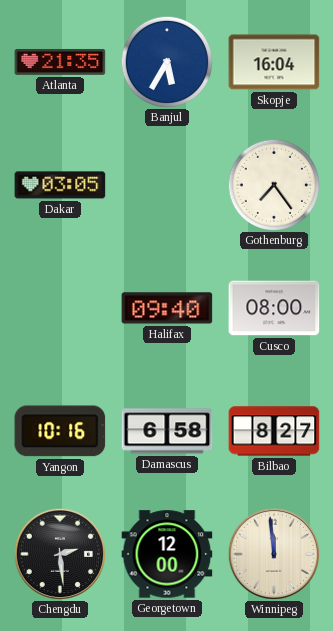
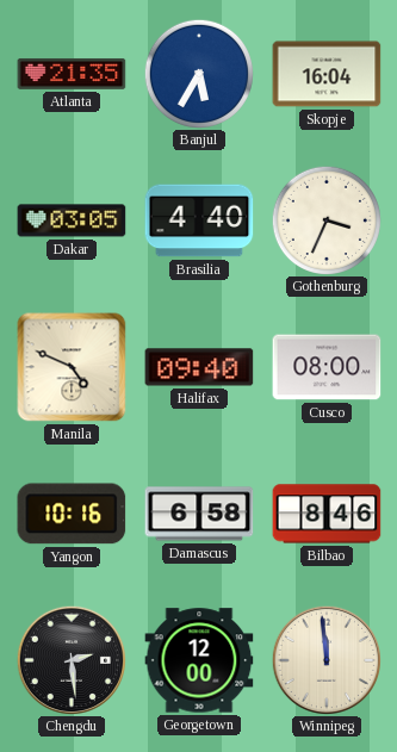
Brasilia: none -> 4:40 (199, 220)
Gothenburg: 7:24 -> 3:34 (325, 219)
Manila: none -> 4:49 (72, 367)
Bilbao: 8:27 -> 8:46 (327, 514)
